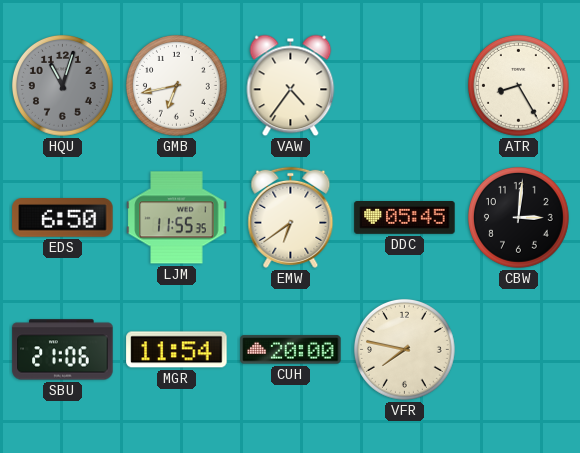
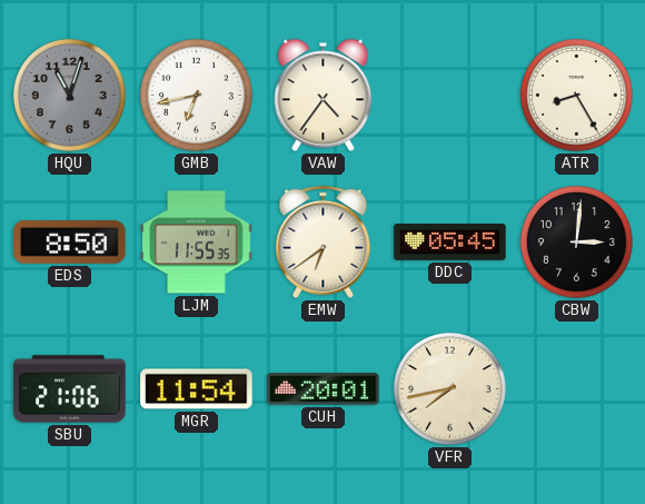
EDS: 6:50 -> 8:50 (70, 243)
CUH: 20:00 -> 20:01 (324, 389)
VFR: 7:47 -> 7:43 (449, 388)
